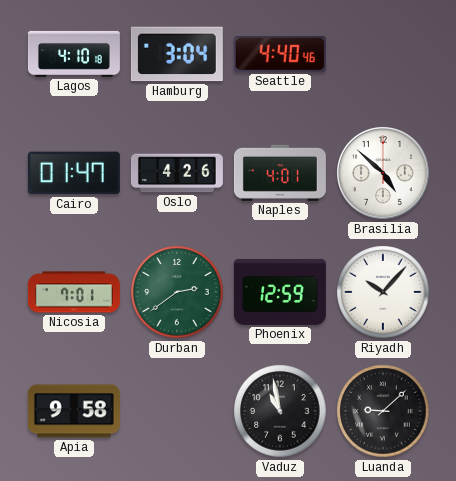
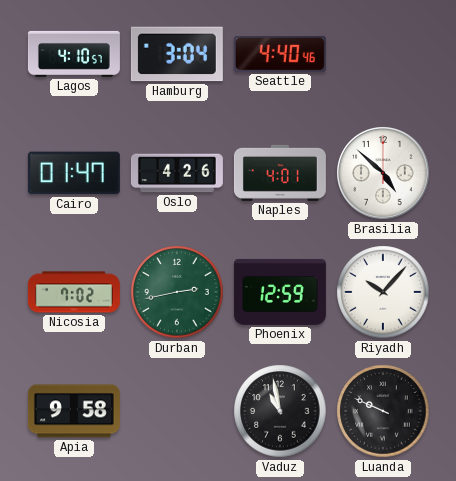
Lagos: 4:10:18 -> 4:10:57 (74, 54)
Nicosia: 7:01 -> 7:02 (74, 292)
Durban: 2:39 -> 2:43 (177, 292)
Luanda: 9:08 -> 9:49 (383, 411)
